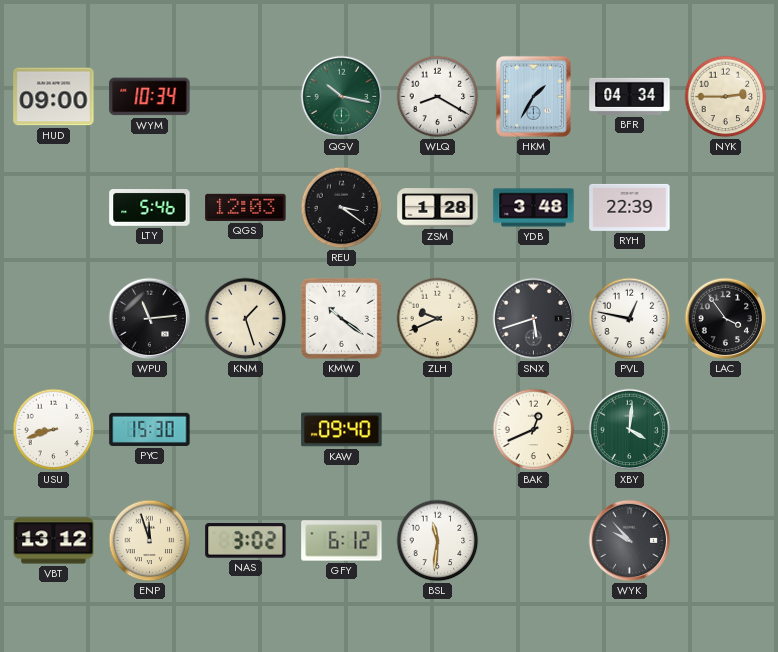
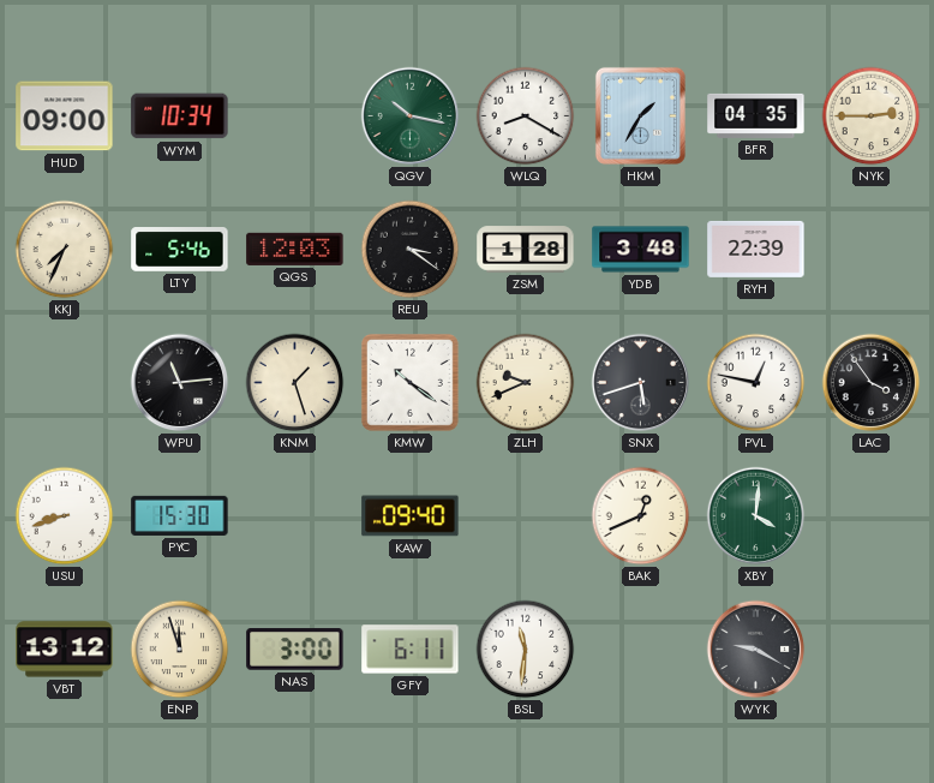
BFR: 04:34 -> 04:35 (756, 115)
KKJ: none -> 7:34 (65, 250)
NAS: 3:02 -> 3:00 (295, 650)
GFY: 6:12 -> 6:11 (411, 650)
WYK: 9:53 -> 9:20 (756, 650)
